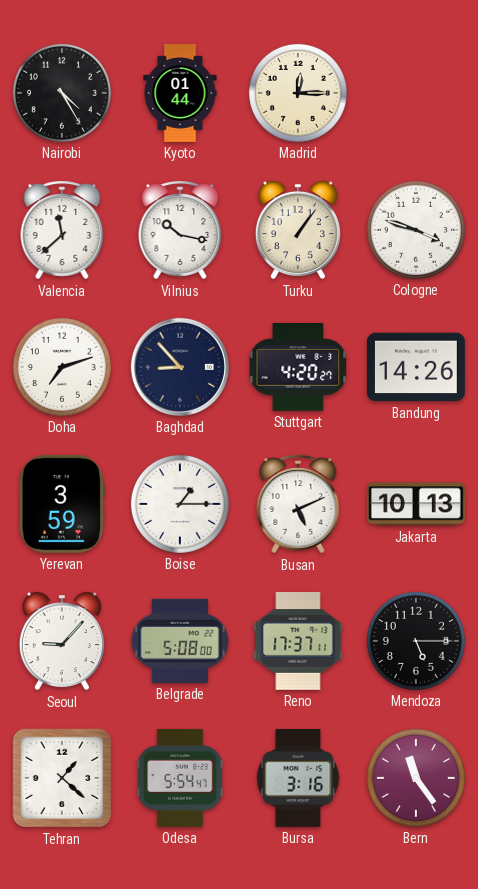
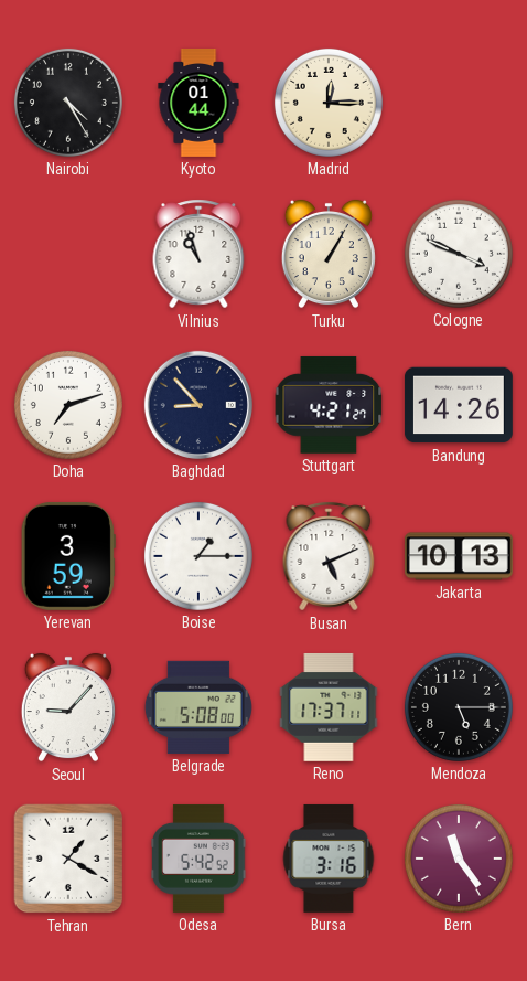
Valencia: 11:38 -> none (62, 230)
Vilnius: 10:17 -> 10:57 (198, 254)
Turku: 1:06 -> 1:05 (329, 254)
Cologne: 3:48 -> 3:49 (459, 254)
Stuttgart: 4:20 -> 4:21 (329, 405)
Tehran: 1:22 -> 1:20 (68, 859)
Odesa: 5:54 -> 5:42 (198, 859)
